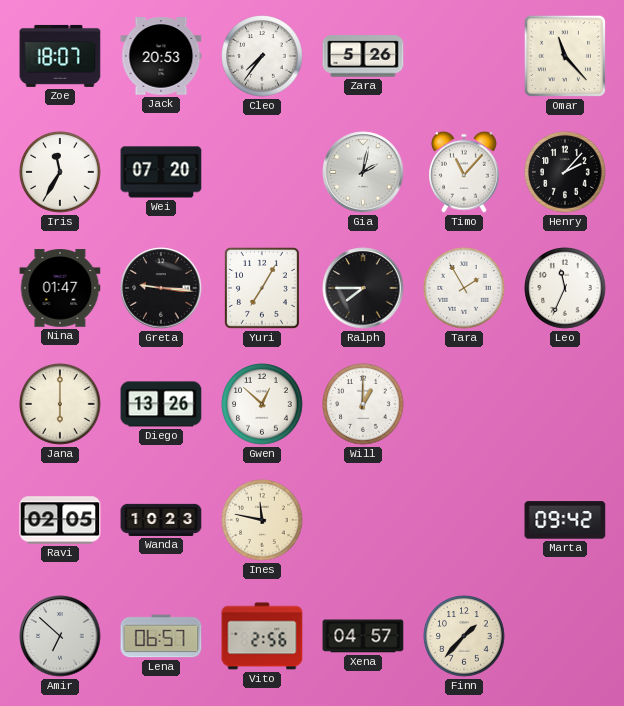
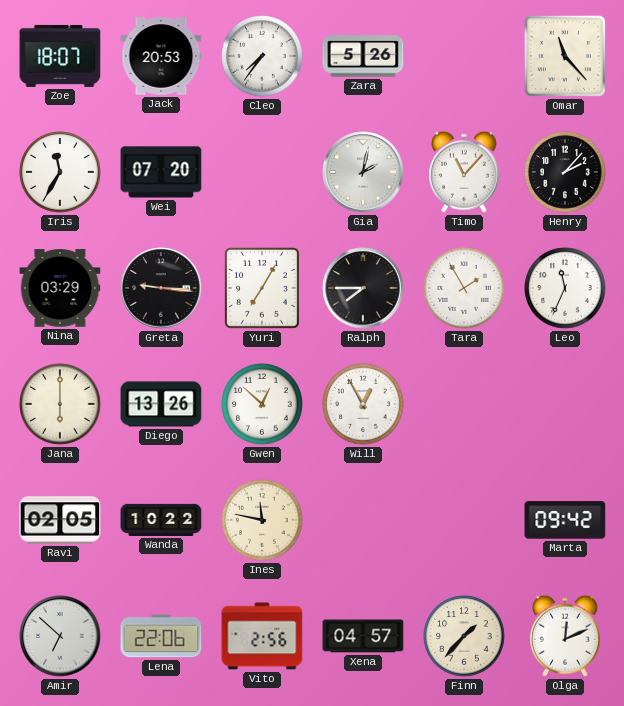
Nina: 01:47 -> 03:29 (60, 288)
Will: 1:00 -> 12:55 (363, 404)
Wanda: 10:23 -> 10:22 (161, 520)
Lena: 06:57 -> 22:06 (161, 636)
Olga: none -> 12:11 (566, 636)
